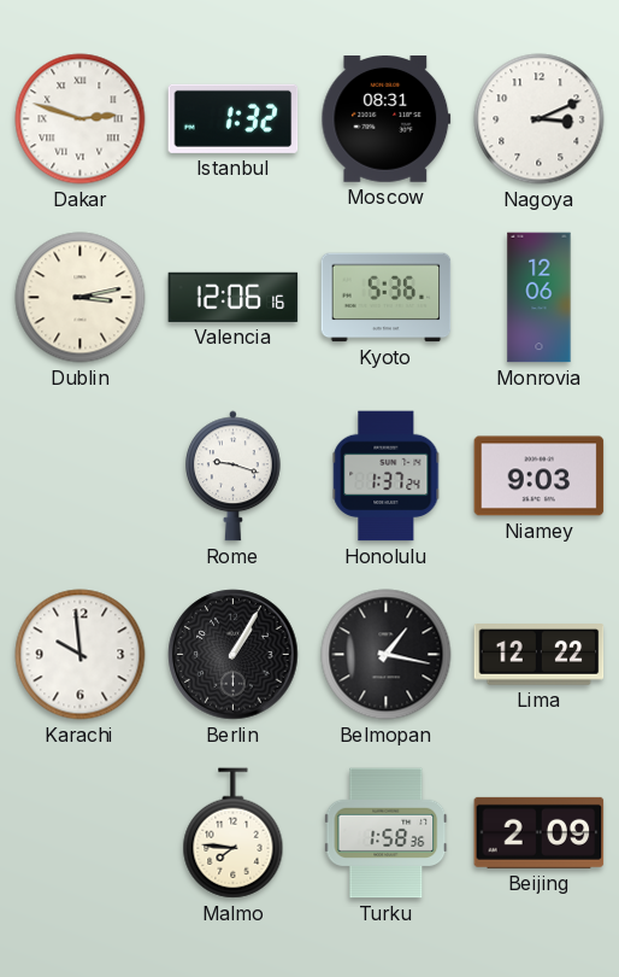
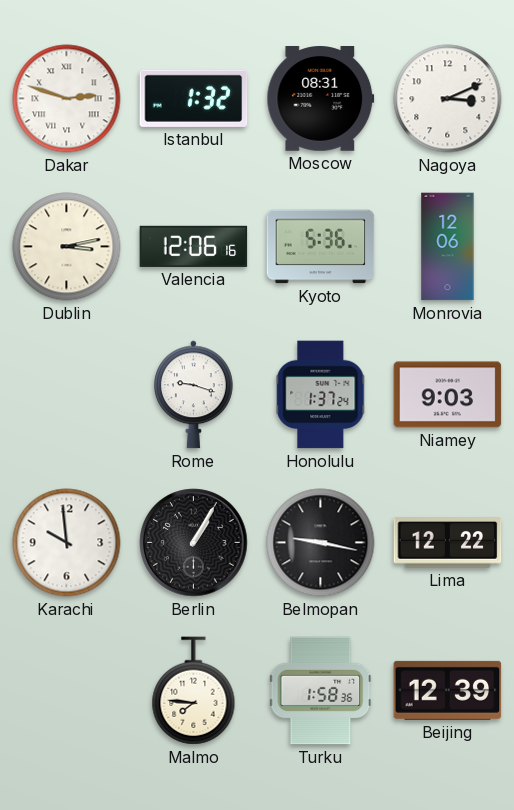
Belmopan: 1:17 -> 9:17 (321, 543)
Beijing: 2:09 -> 12:39 (448, 690)
